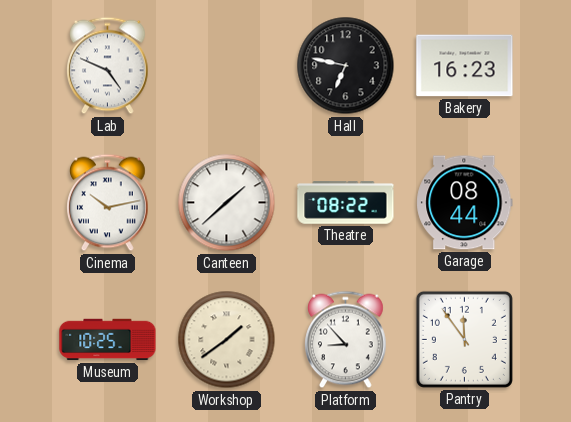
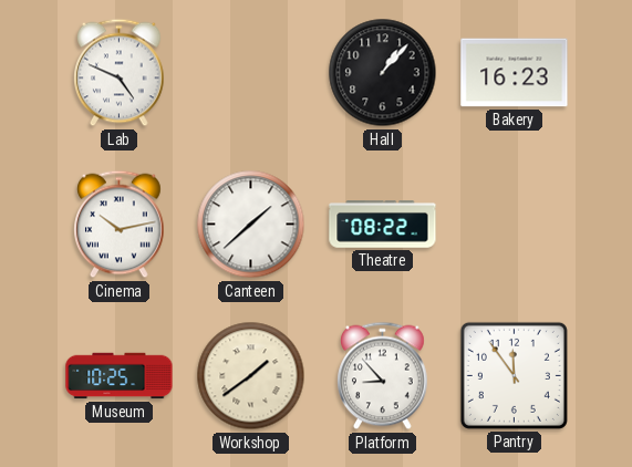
Hall: 6:47 -> 1:07 (383, 73)
Garage: 08:44 -> none (465, 203)
